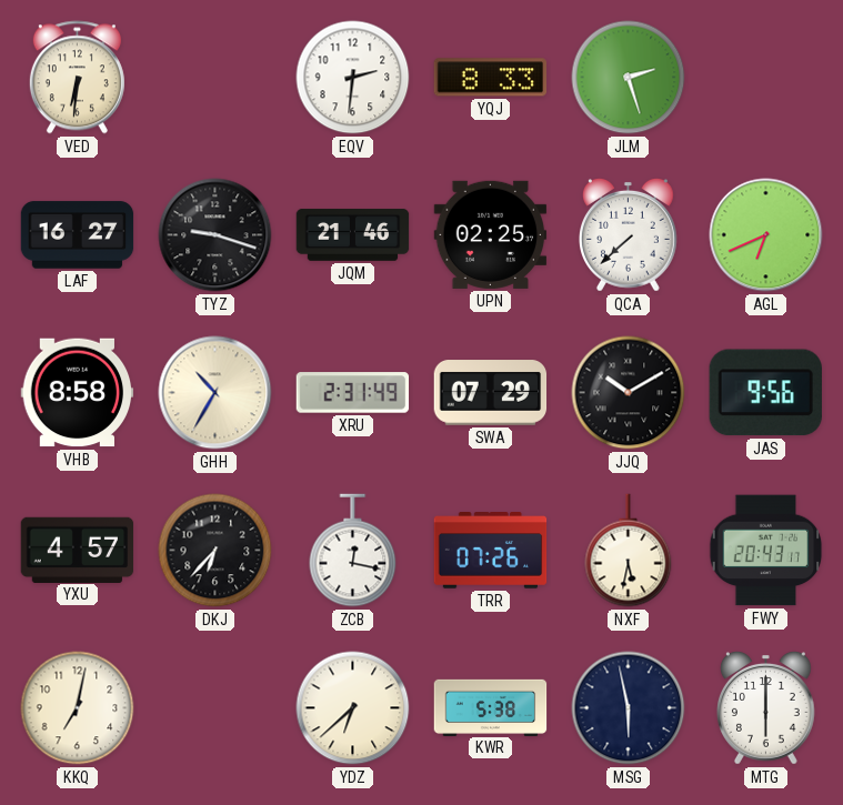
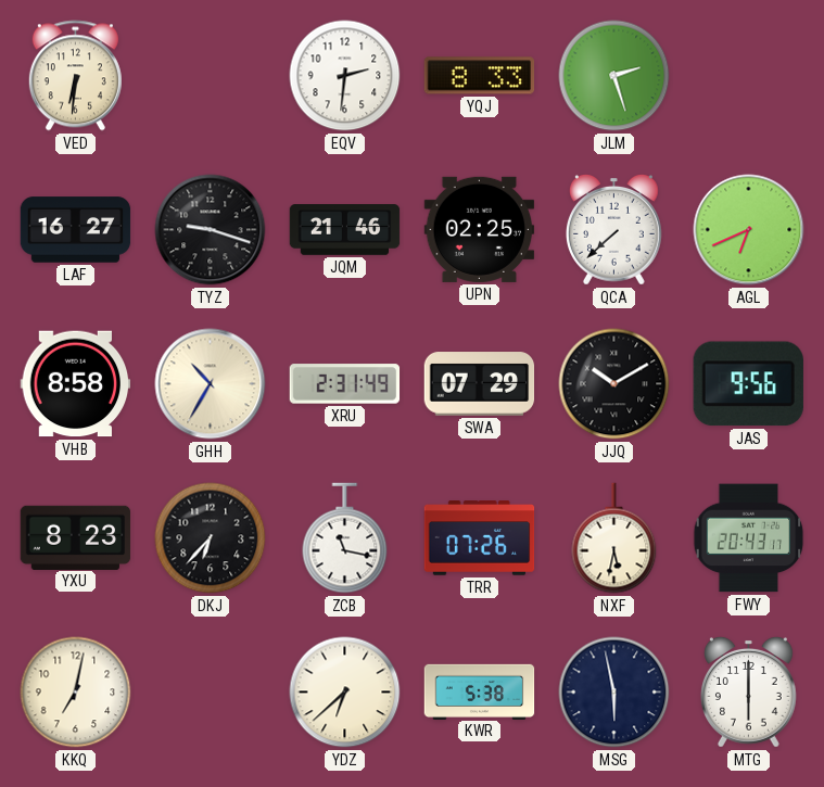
YXU: 4:57 -> 8:23 (76, 537)
ZCB: 12:17 -> 11:17 (345, 538)
